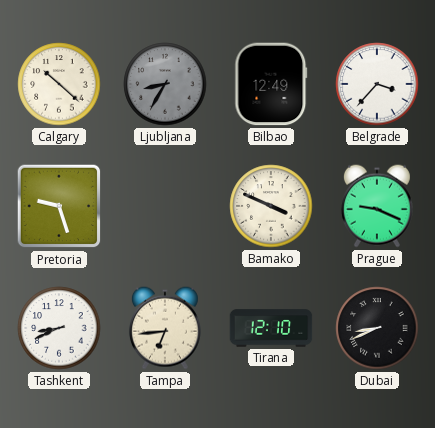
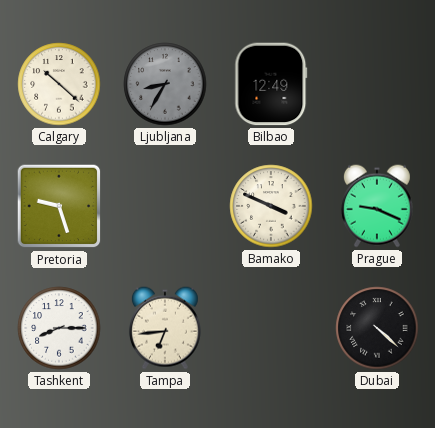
Belgrade: 3:37 -> none (377, 84)
Tashkent: 8:41 -> 8:15 (59, 328)
Tirana: 12:10 -> none (271, 328)
Dubai: 8:41 -> 4:22 (377, 328)
